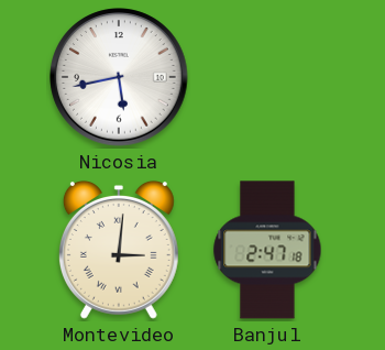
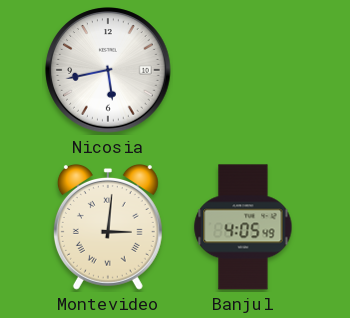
Banjul: 2:47 -> 4:05 (243, 227)
